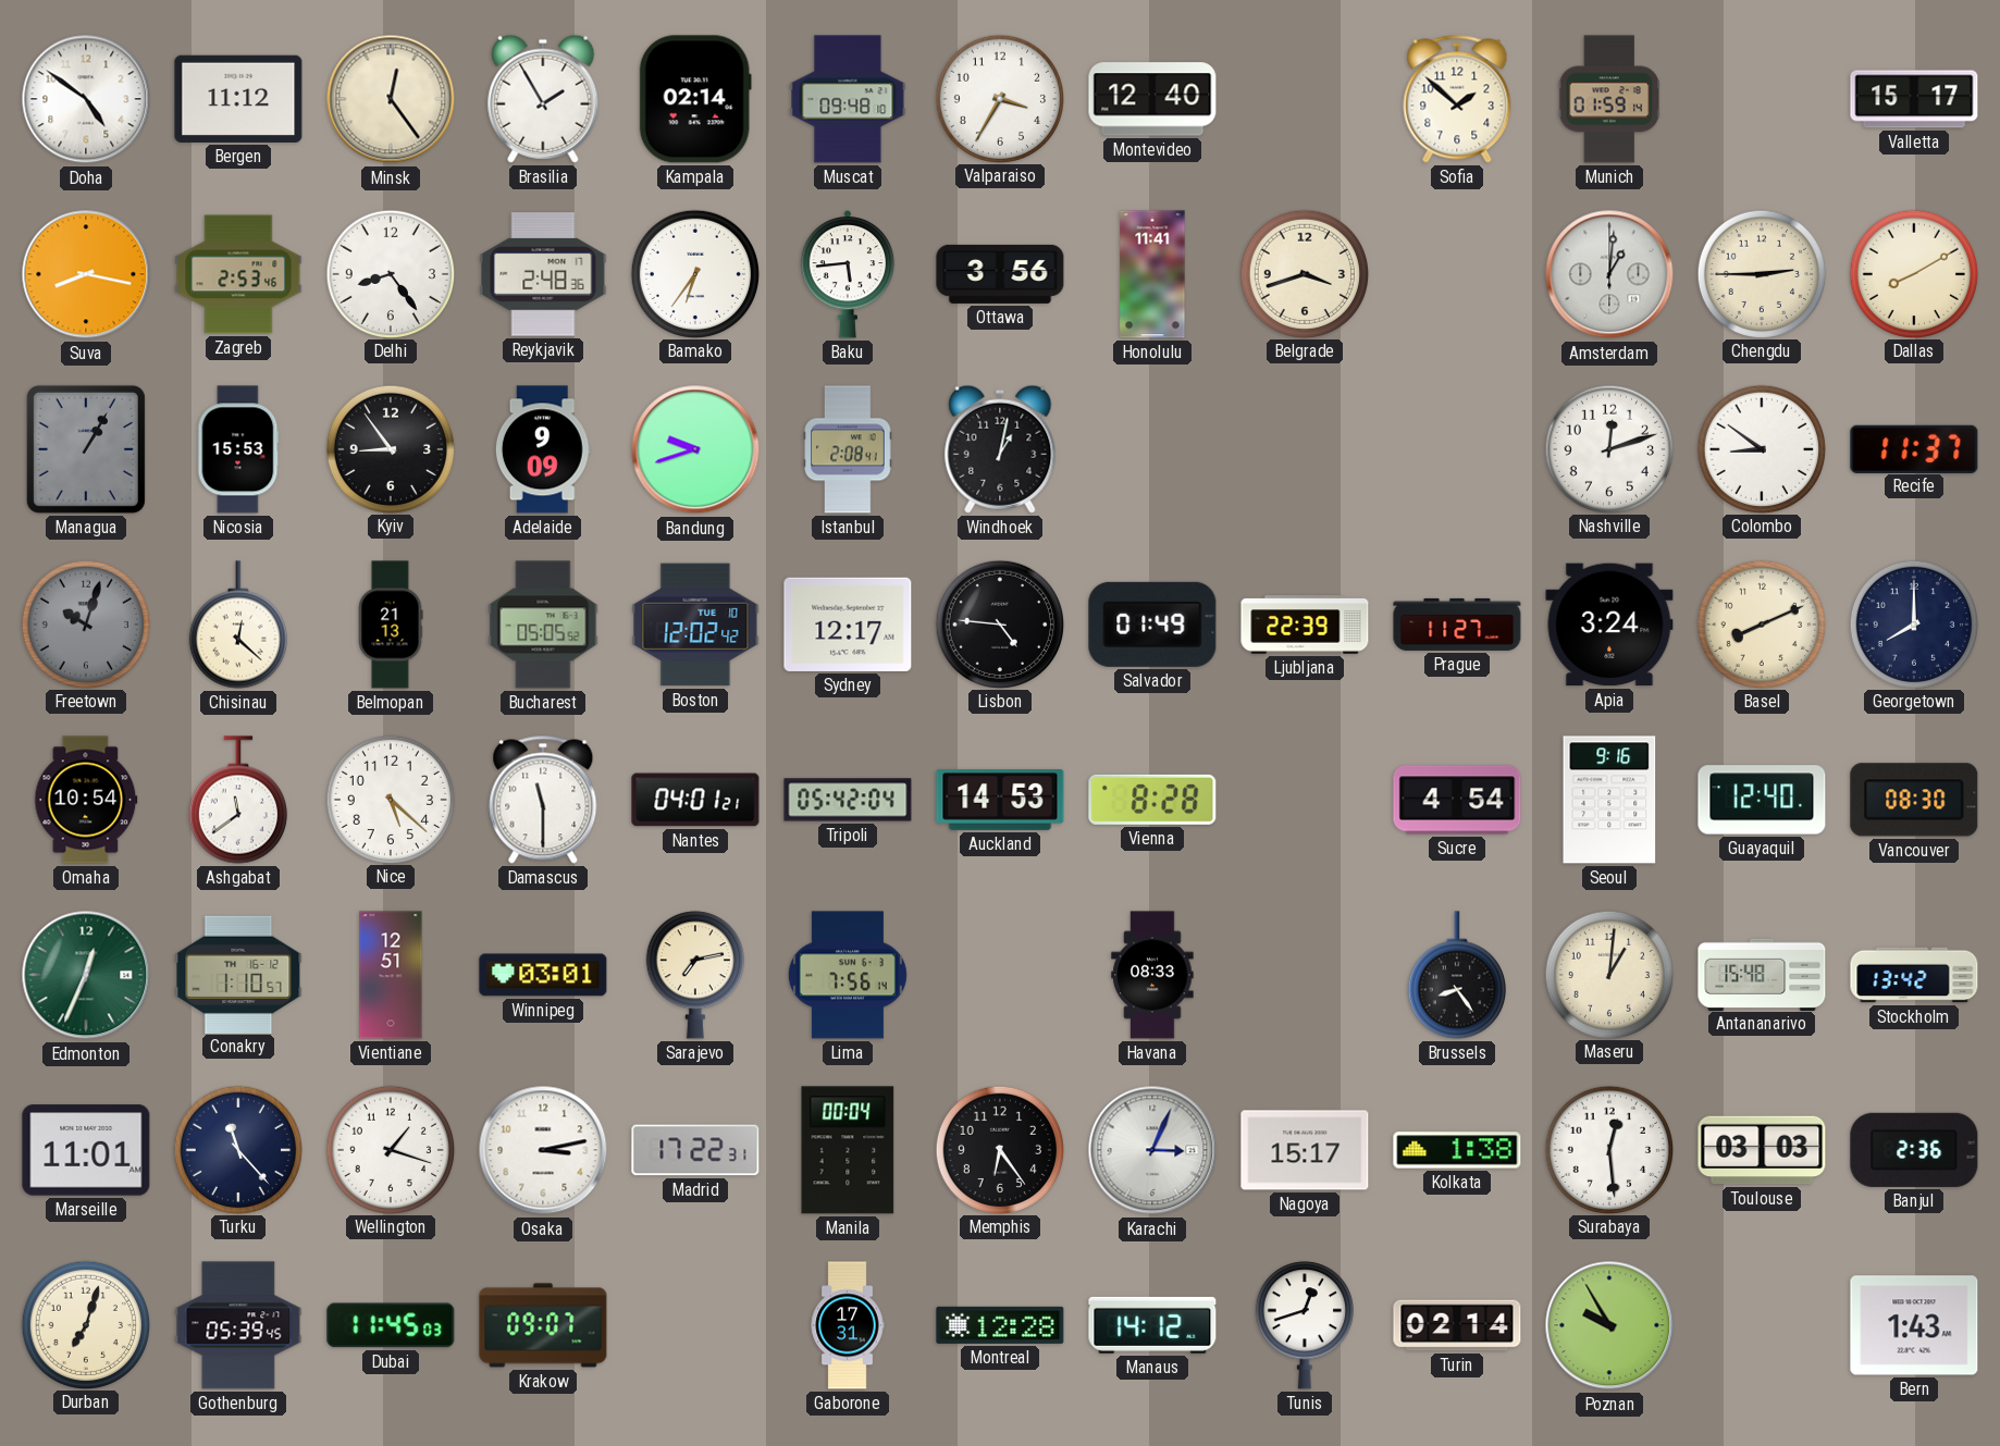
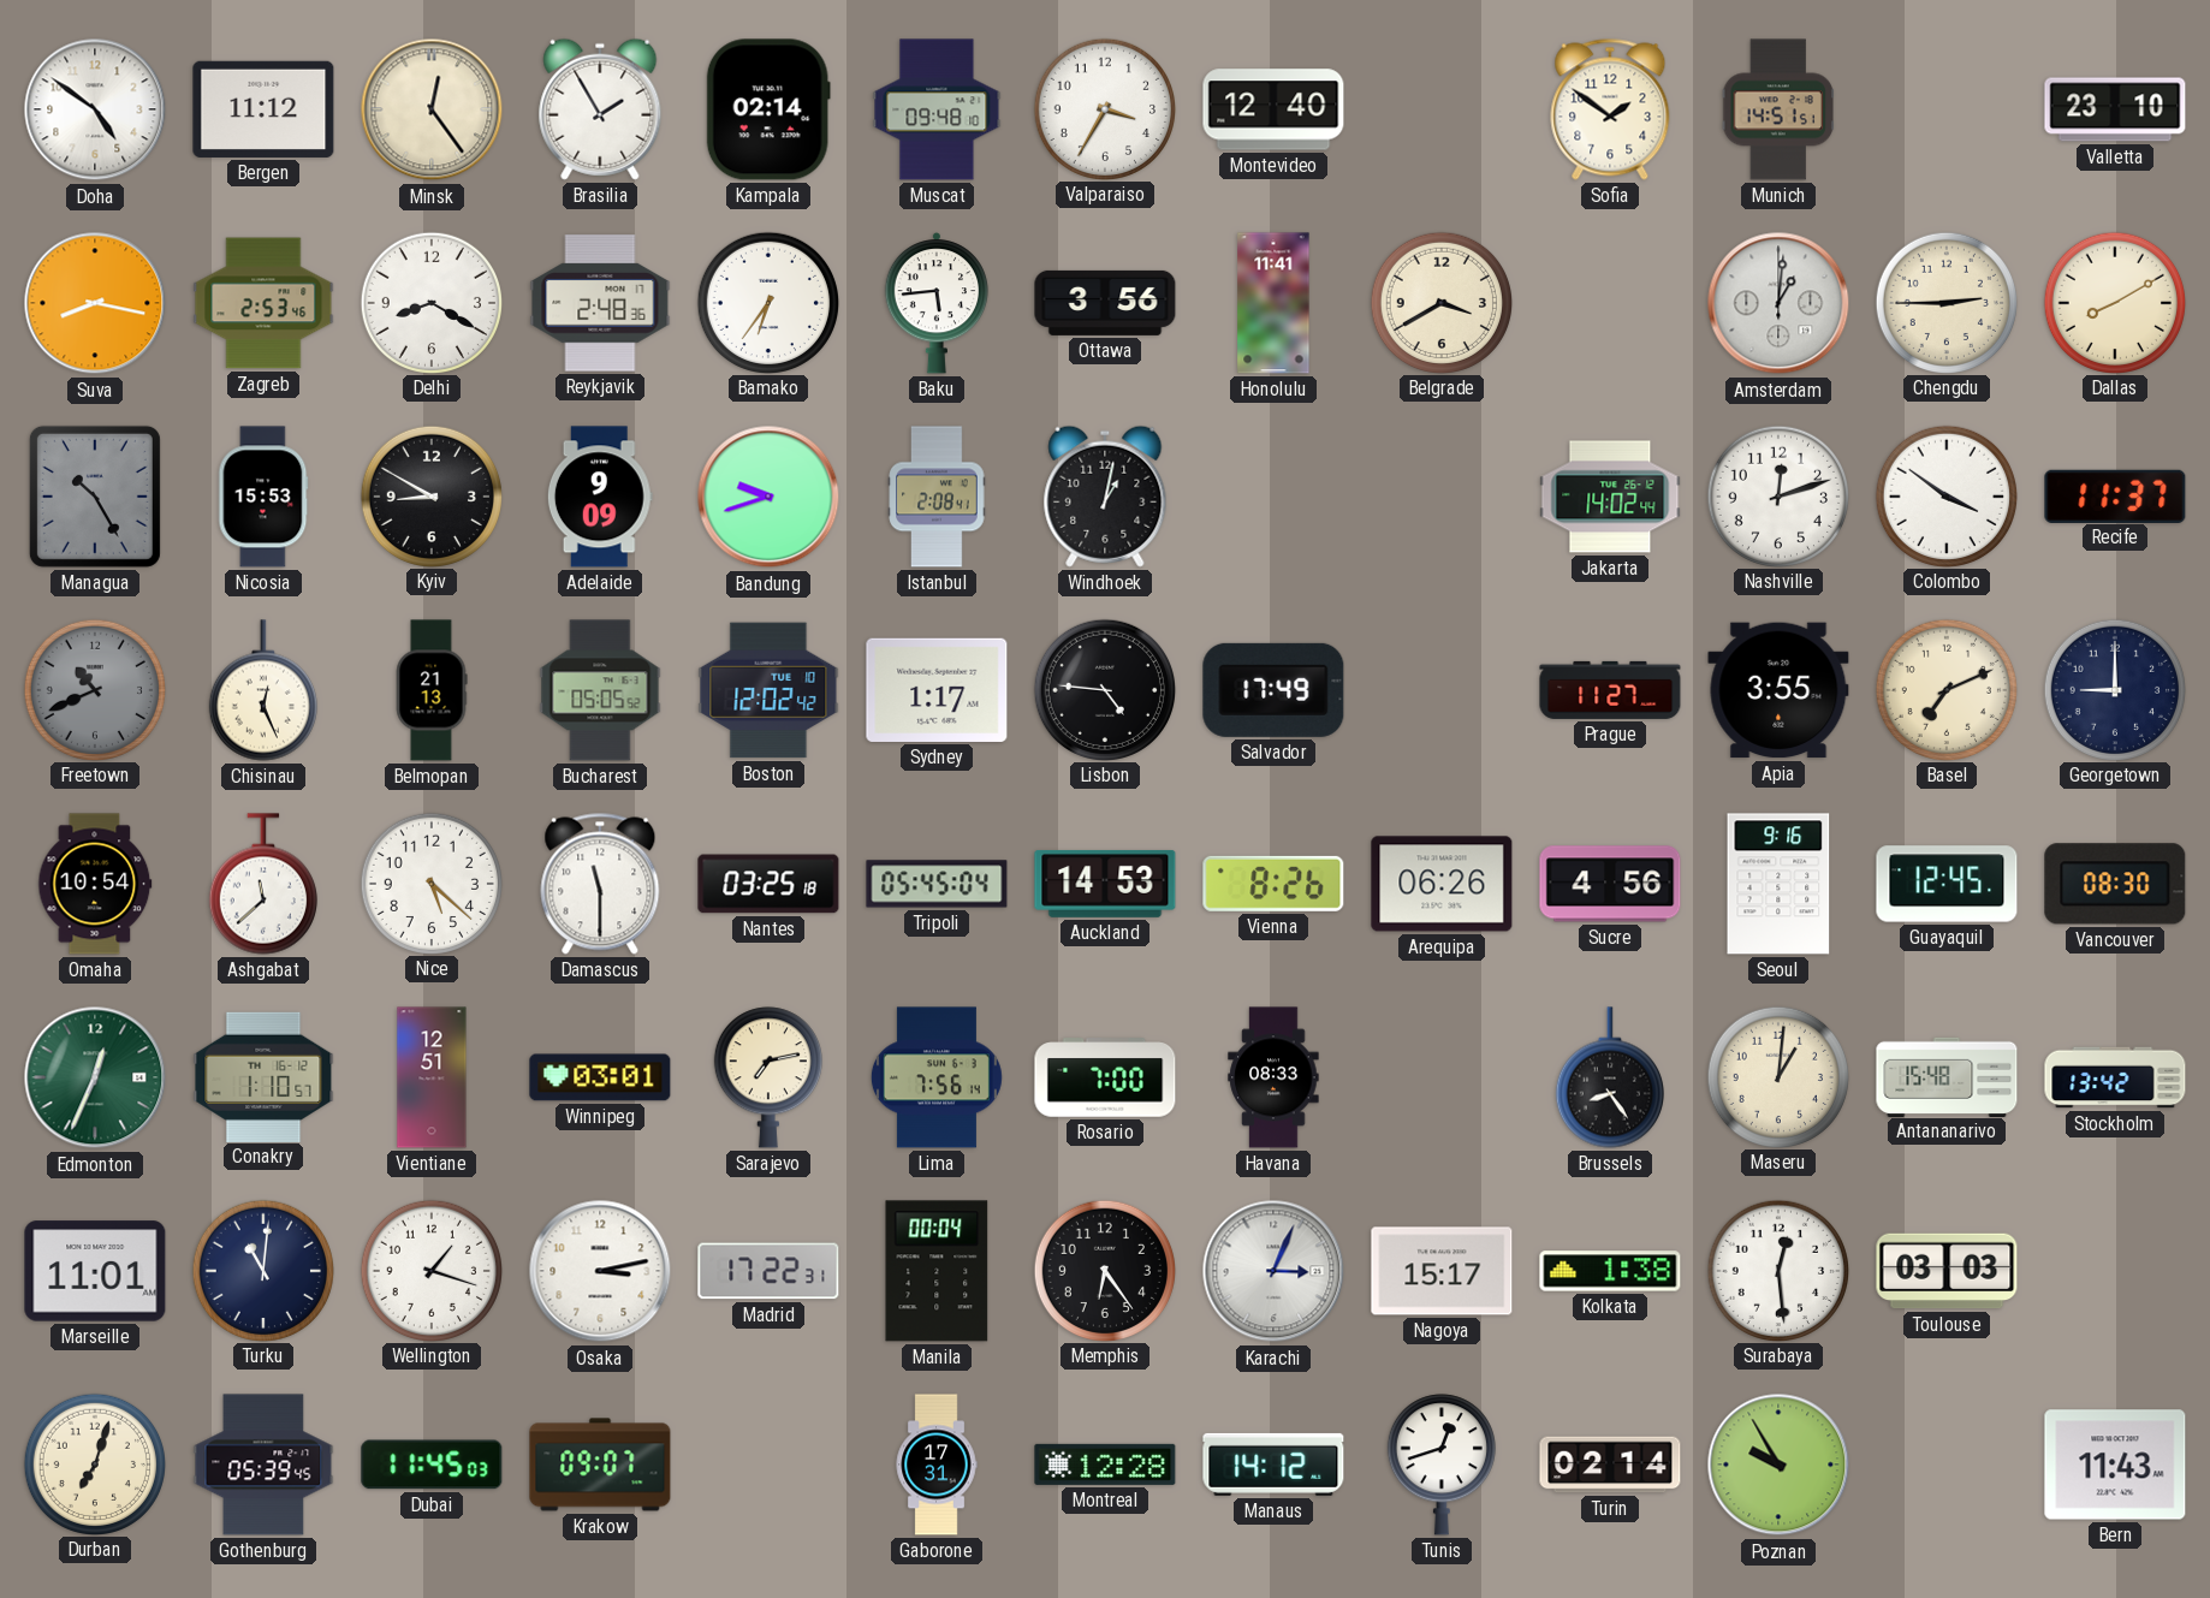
Sofia: 1:52 -> 1:51 (1610, 109)
Munich: 01:59 -> 14:51 (1777, 109)
Valletta: 15:17 -> 23:10 (2115, 109)
Delhi: 8:24 -> 8:20 (430, 302)
Belgrade: 3:42 -> 3:40 (1440, 302)
Managua: 1:05 -> 10:25 (95, 497)
Kyiv: 8:54 -> 8:50 (430, 495)
Jakarta: none -> 14:02 (1610, 497)
Colombo: 8:51 -> 3:51 (1945, 495)
Freetown: 10:03 -> 10:41 (94, 689)
Chisinau: 12:22 -> 12:26 (263, 690)
Sydney: 12:17 -> 1:17 (937, 690)
Salvador: 01:49 -> 17:49 (1273, 690)
Ljubljana: 22:39 -> none (1305, 625)
Apia: 3:24 -> 3:55 (1778, 690)
Basel: 8:11 -> 7:11 (1945, 689)
Georgetown: 8:00 -> 9:00 (2114, 689)
Ashgabat: 11:39 -> 11:38 (263, 884)
Nantes: 04:01 -> 03:25 (768, 884)
Tripoli: 05:42 -> 05:45 (937, 884)
Vienna: 8:28 -> 8:26 (1273, 884)
Arequipa: none -> 06:26 (1442, 884)
Sucre: 4:54 -> 4:56 (1610, 884)
Guayaquil: 12:40 -> 12:45 (1947, 884)
Rosario: none -> 7:00 (1105, 1077)
Turku: 11:23 -> 11:01 (262, 1270)
Banjul: 2:36 -> none (1914, 1150)
Bern: 1:43 -> 11:43 (2115, 1465)
